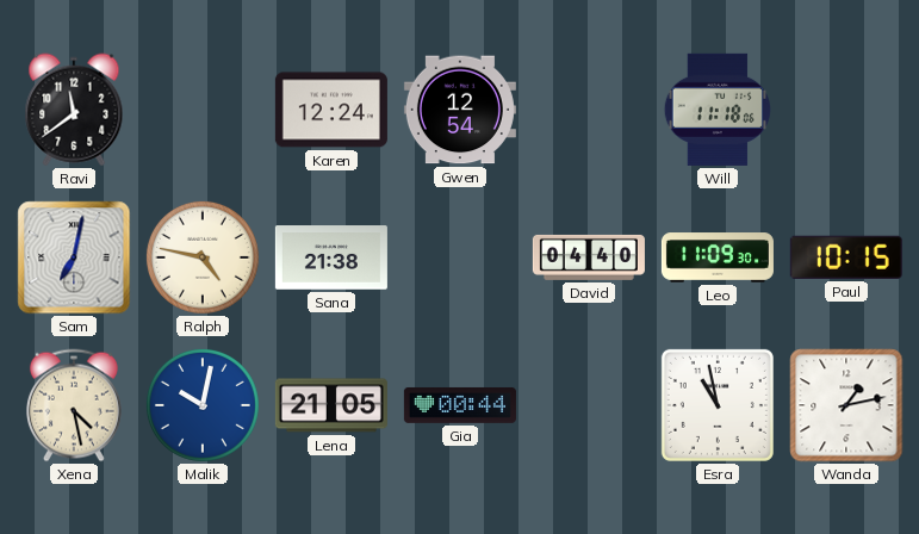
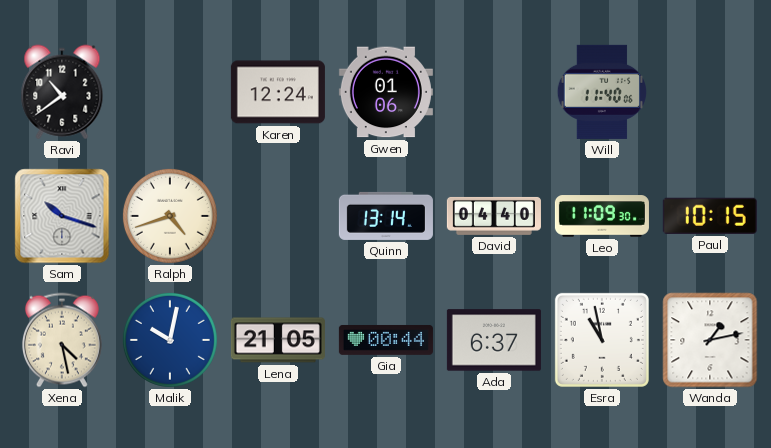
Ravi: 11:39 -> 10:39 (62, 92)
Gwen: 12:54 -> 01:06 (386, 92)
Will: 11:18 -> 11:40 (602, 92)
Sam: 7:02 -> 10:18 (62, 216)
Ralph: 4:47 -> 4:42 (170, 216)
Sana: 21:38 -> none (331, 257)
Quinn: none -> 13:14 (386, 216)
Ada: none -> 6:37 (494, 340)
